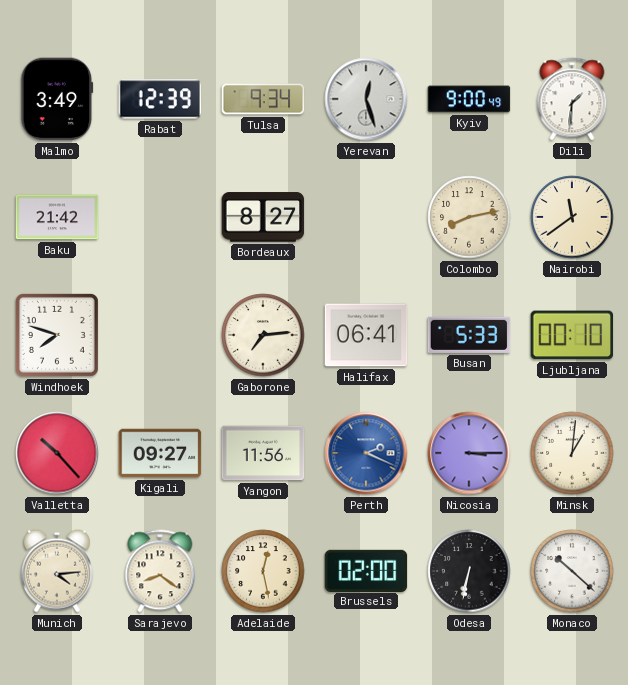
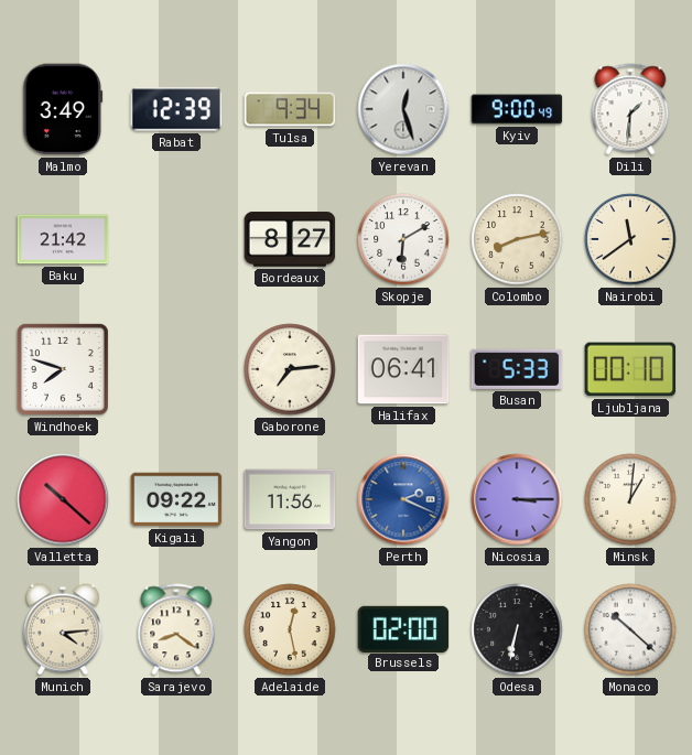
Skopje: none -> 6:10 (403, 239)
Valletta: 10:23 -> 10:22 (63, 499)
Kigali: 09:27 -> 09:22 (176, 499)
